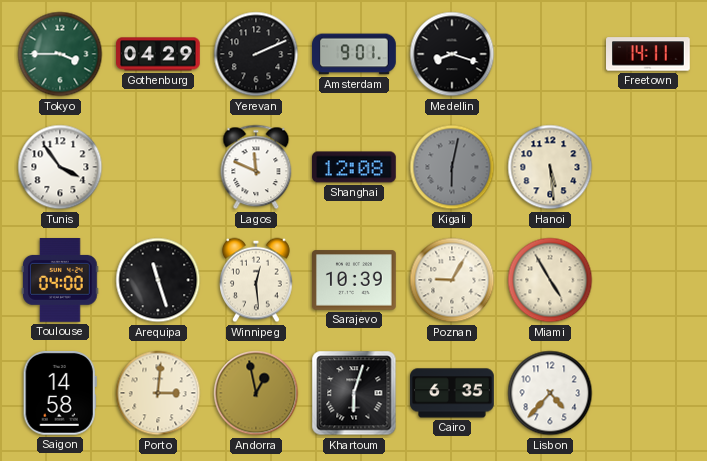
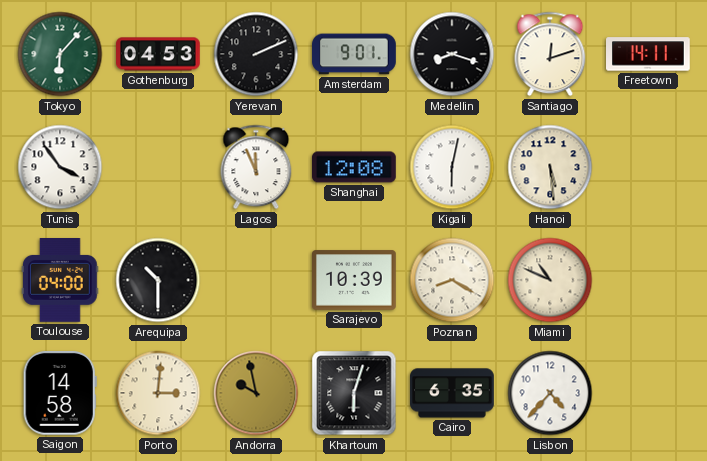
Tokyo: 3:45 -> 6:07 (60, 54)
Gothenburg: 04:29 -> 04:53 (158, 54)
Santiago: none -> 12:12 (550, 54)
Lagos: 11:49 -> 11:56 (256, 167)
Kigali dial: grey -> white (452, 167)
Arequipa: 11:27 -> 10:30 (158, 280)
Winnipeg: 12:29 -> none (257, 280)
Poznan: 9:05 -> 8:20 (452, 280)
Miami: 4:55 -> 10:49 (550, 280)
Andorra: 12:58 -> 9:58 (256, 393)
